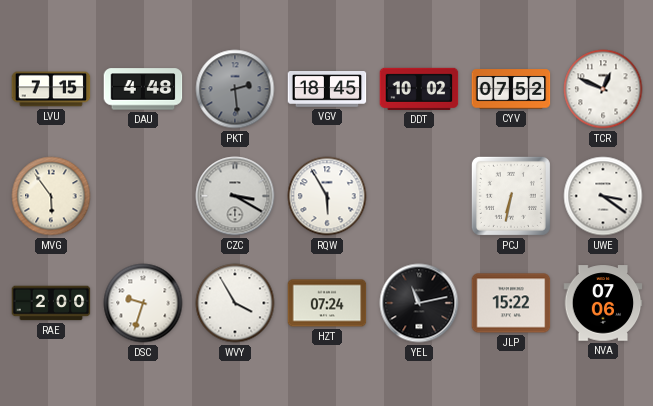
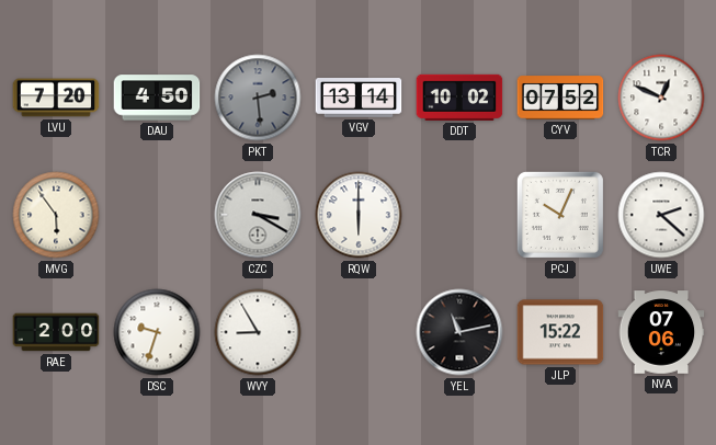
LVU: 7:15 -> 7:20 (56, 98)
DAU: 4:48 -> 4:50 (157, 98)
VGV: 18:45 -> 13:14 (359, 99)
RQW: 5:55 -> 6:00 (359, 215)
PCJ: 6:32 -> 10:04 (560, 215)
UWE: 3:21 -> 2:22 (661, 215)
WVY: 3:55 -> 8:55 (258, 332)
HZT: 07:24 -> none (327, 303)
